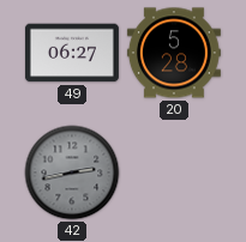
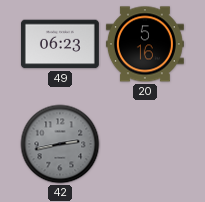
49: 06:27 -> 06:23 (60, 44)
20: 5:28 -> 5:16 (145, 44)
